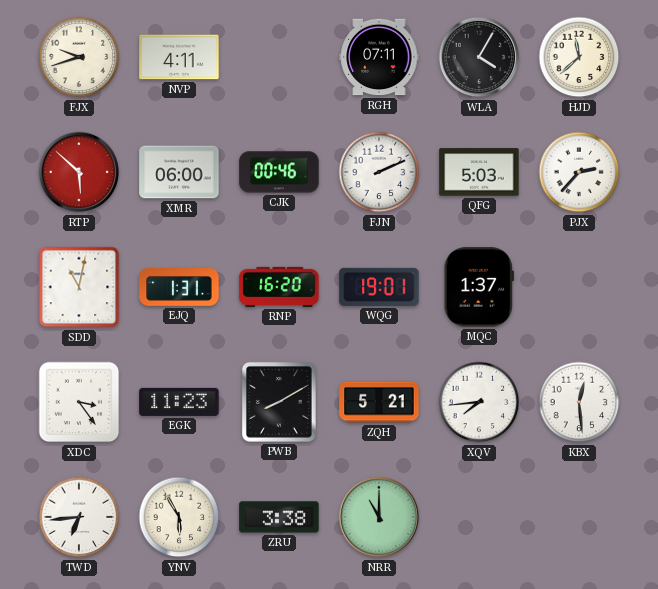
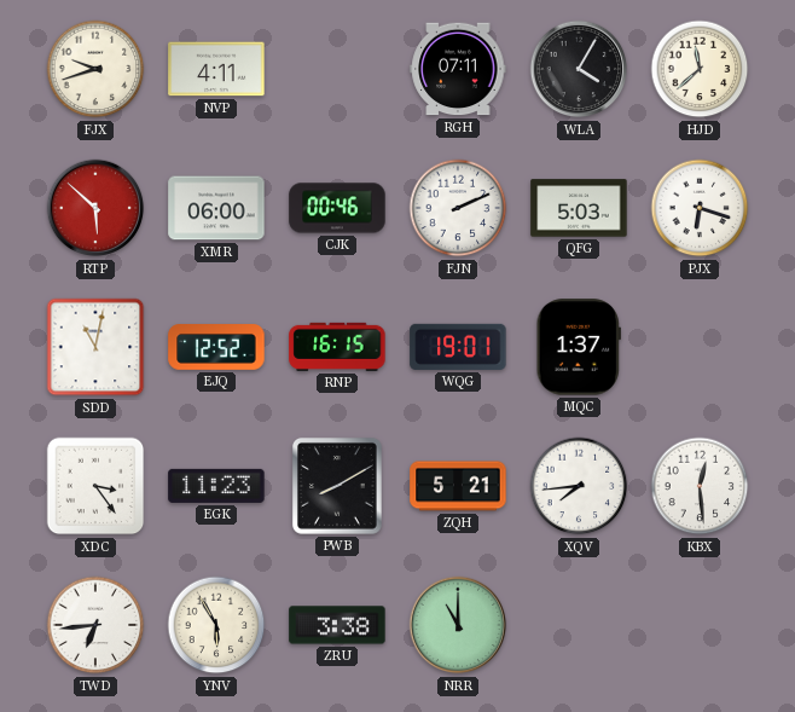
PJX: 2:37 -> 6:18 (700, 208)
EJQ: 1:31 -> 12:52 (216, 347)
RNP: 16:20 -> 16:15 (337, 347)
